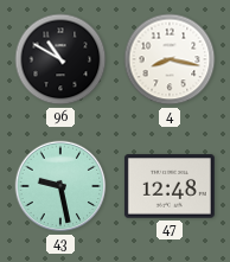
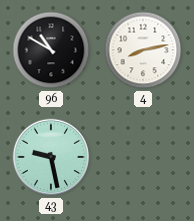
4: 8:17 -> 8:13 (143, 50)
47: 12:48 -> none (170, 186)
